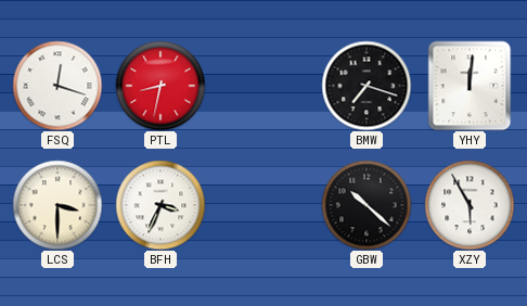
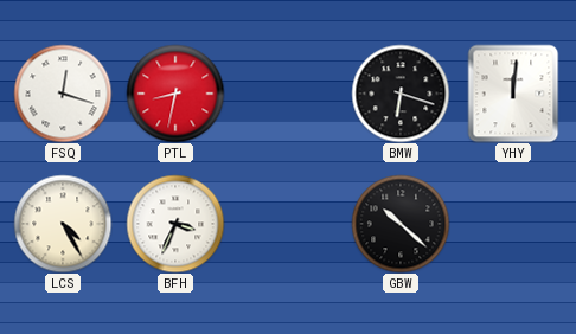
BMW: 7:18 -> 6:18 (401, 94)
LCS: 3:30 -> 4:25 (63, 224)
XZY: 5:55 -> none (470, 205)
